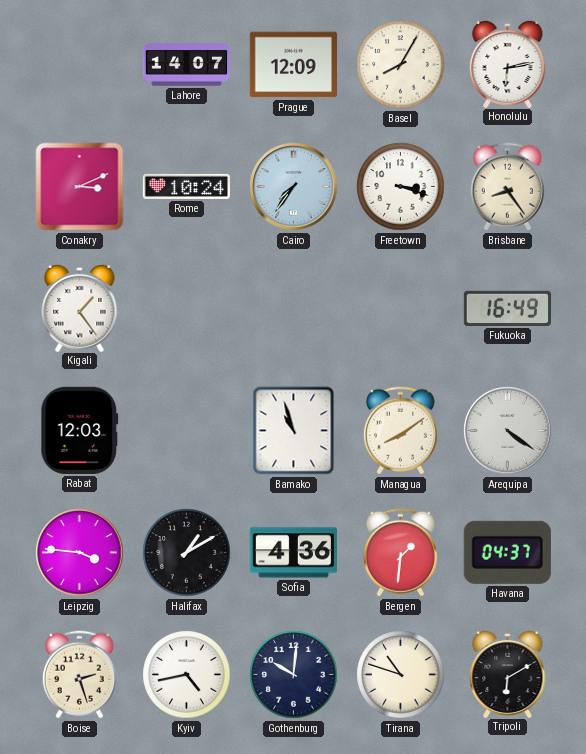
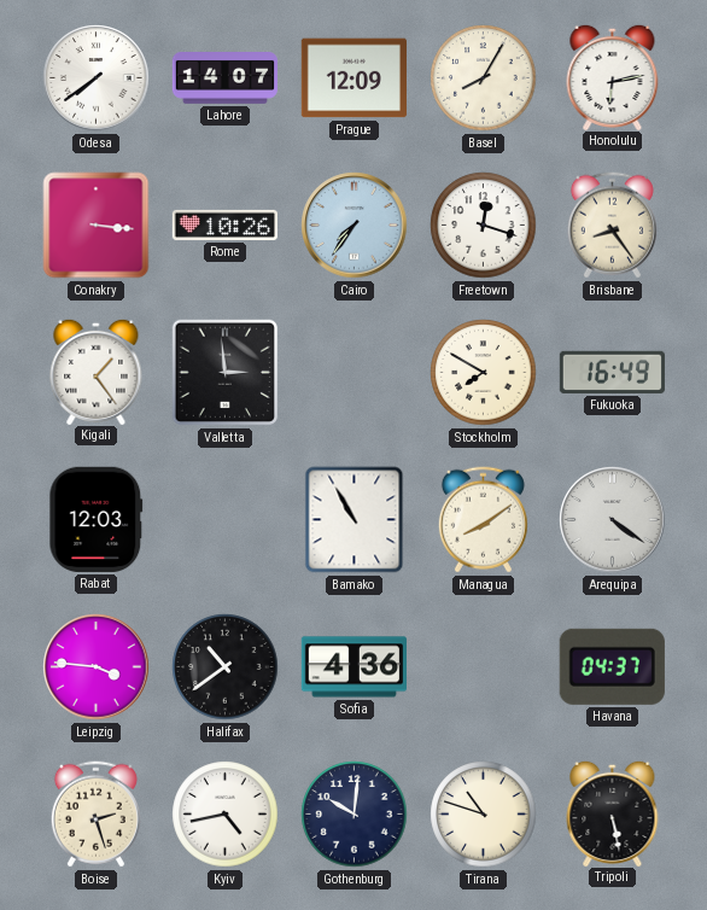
Odesa: none -> 7:39 (97, 78)
Conakry: 3:11 -> 3:16 (97, 226)
Rome: 10:24 -> 10:26 (224, 224)
Freetown: 3:18 -> 12:18 (484, 226)
Valletta: none -> 2:59 (226, 373)
Stockholm: none -> 7:50 (484, 373)
Bamako: 10:57 -> 10:55 (355, 520)
Halifax: 1:10 -> 10:39 (226, 667)
Bergen: 1:31 -> none (400, 553)
Tripoli: 6:10 -> 5:28 (613, 812)
